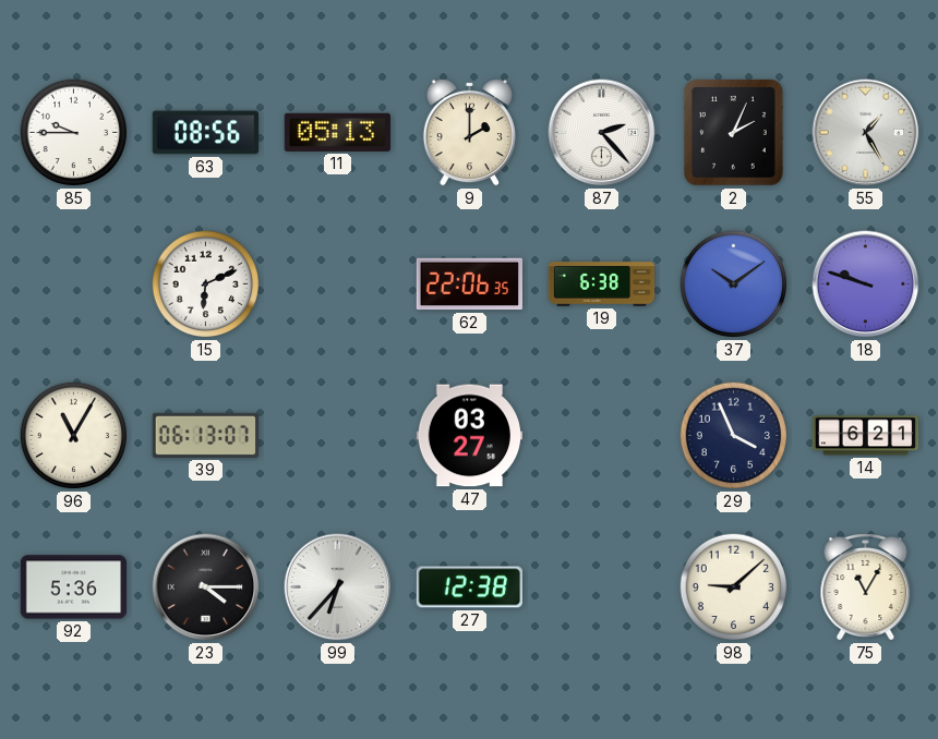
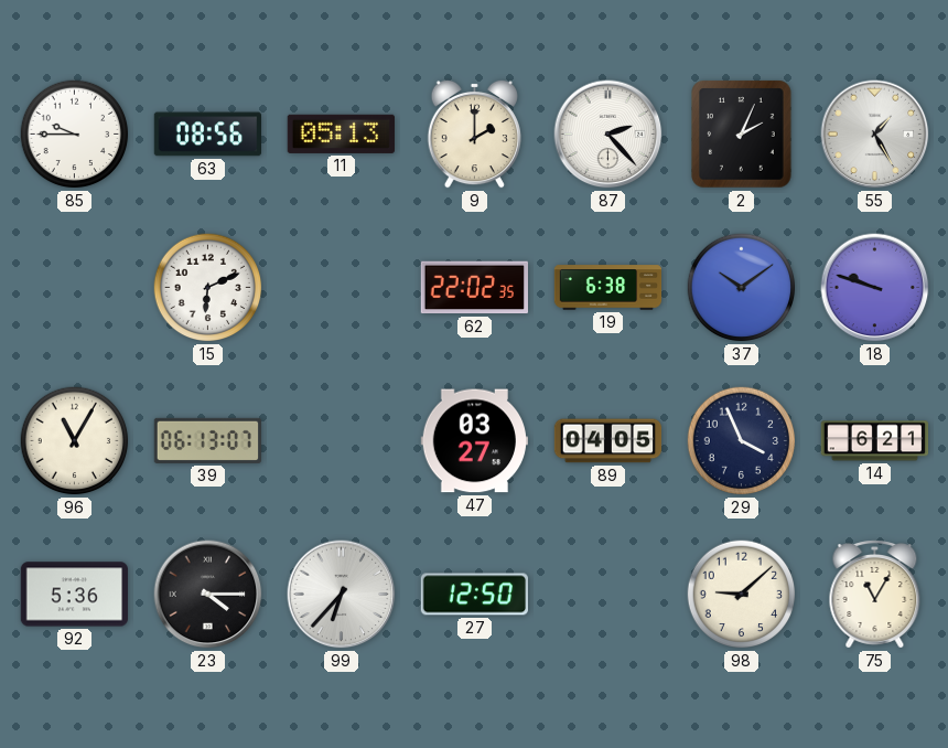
62: 22:06 -> 22:02 (474, 288)
89: none -> 04:05 (608, 441)
27: 12:38 -> 12:50 (475, 595)
